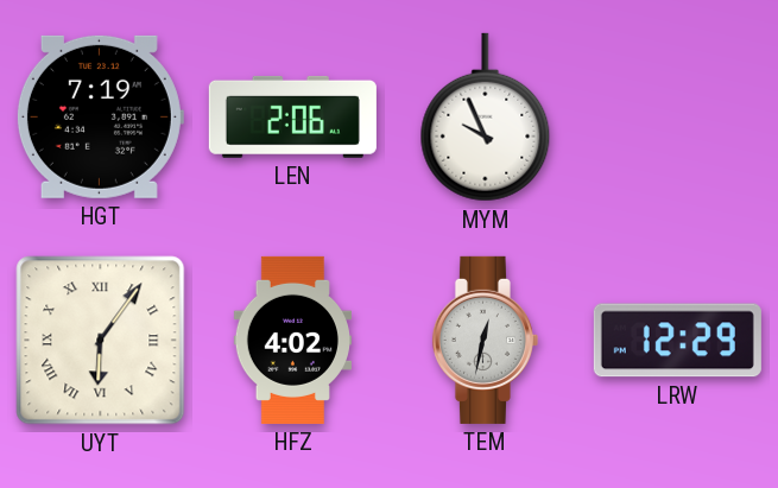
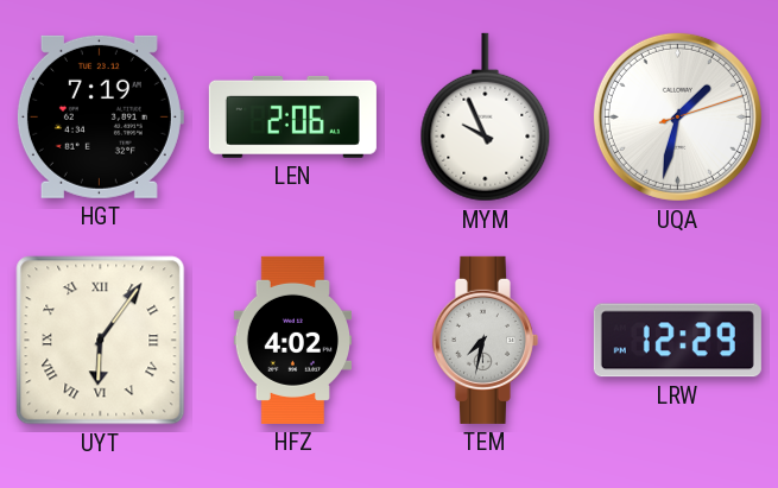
UQA: none -> 1:32 (677, 116)
TEM: 12:32 -> 7:32 (485, 340)
